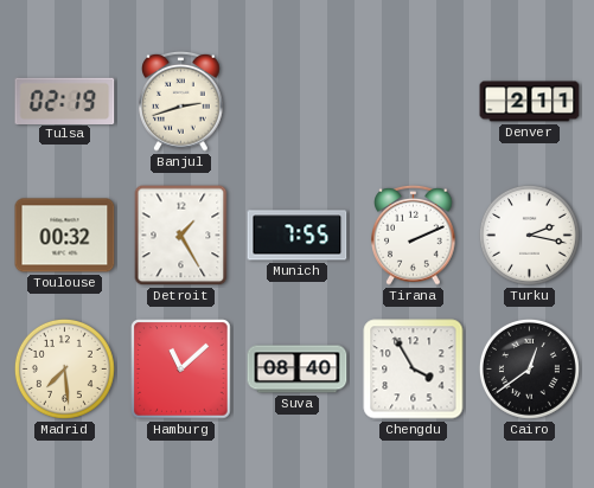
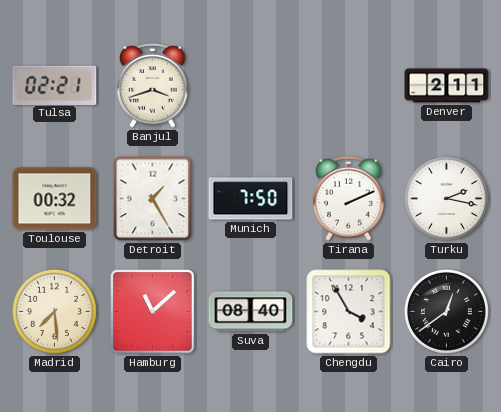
Tulsa: 02:19 -> 02:21 (55, 85)
Banjul: 2:42 -> 3:42 (153, 85)
Munich: 7:55 -> 7:50 (251, 199)
